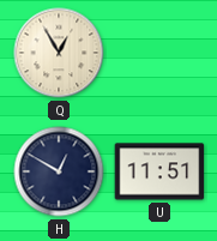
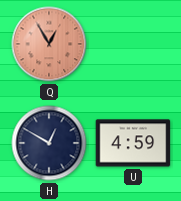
Q dial: cream -> salmon (49, 44)
U: 11:51 -> 4:59 (133, 143)
